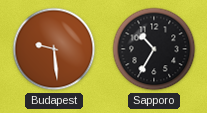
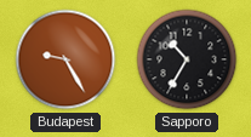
Budapest: 9:29 -> 9:25 (65, 59)
